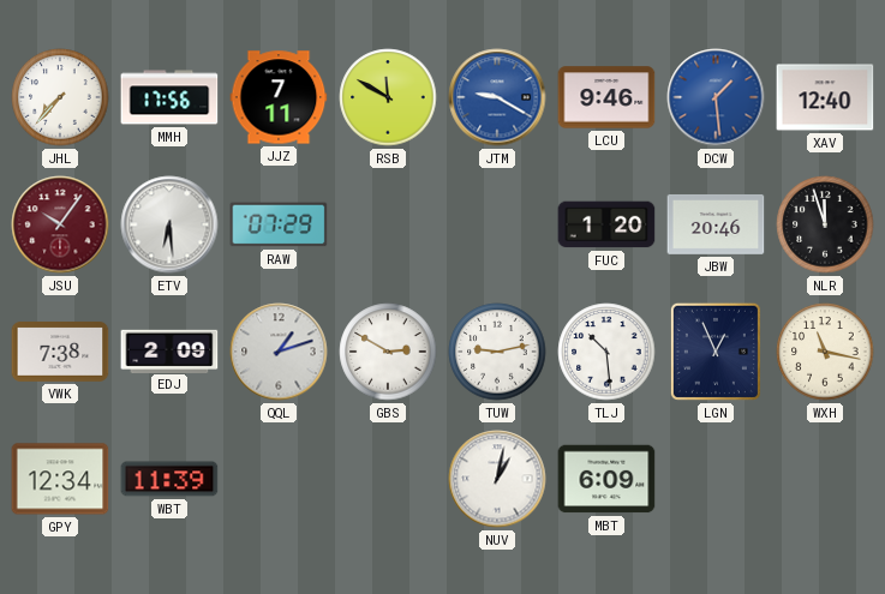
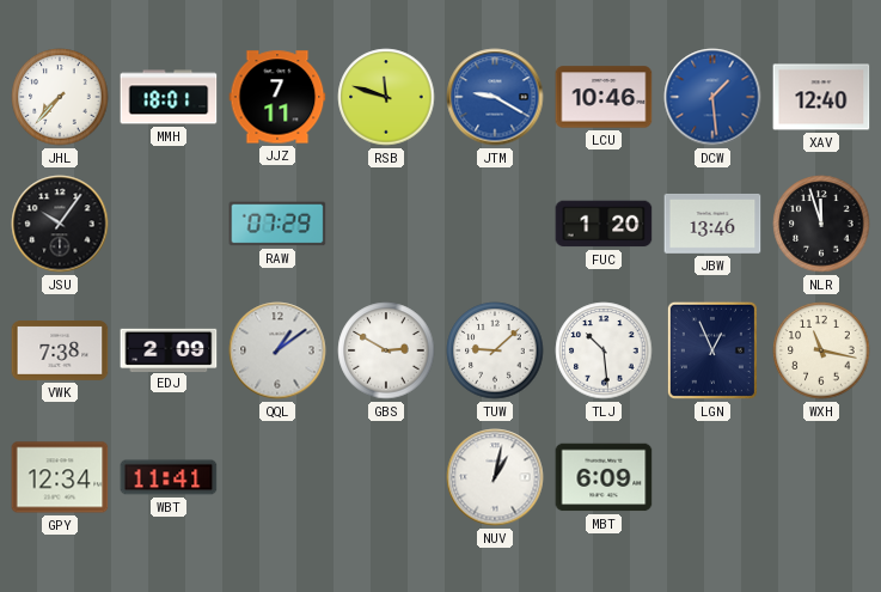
MMH: 17:56 -> 18:01 (169, 97)
RSB: 11:50 -> 11:48 (386, 97)
LCU: 9:46 -> 10:46 (604, 97)
JSU dial: burgundy -> black (60, 224)
ETV: 6:29 -> none (169, 224)
JBW: 20:46 -> 13:46 (712, 224)
QQL: 1:12 -> 1:09 (277, 350)
TUW: 9:13 -> 9:08 (495, 350)
WBT: 11:39 -> 11:41 (169, 477)
